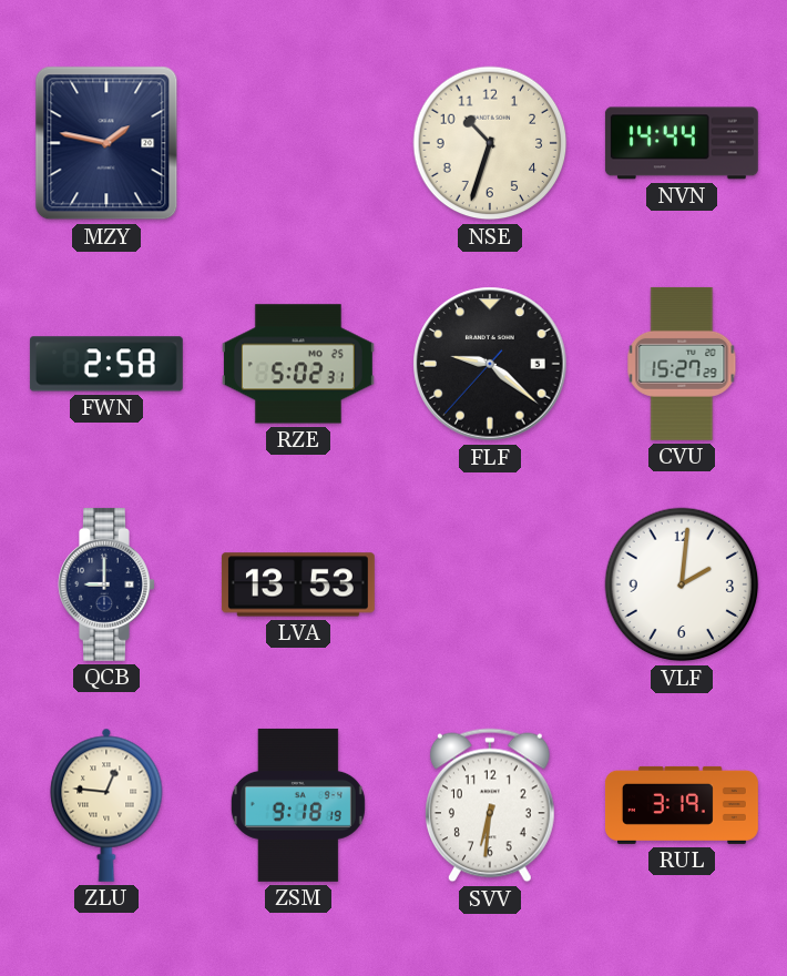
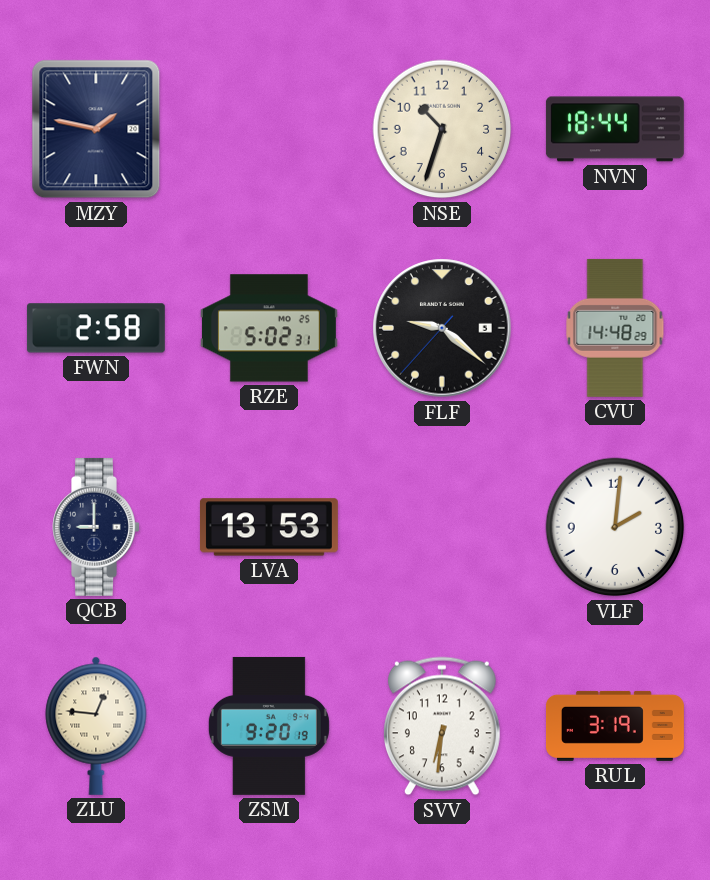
NVN: 14:44 -> 18:44 (615, 129)
CVU: 15:27 -> 14:48 (615, 328)
ZSM: 9:18 -> 9:20 (269, 726)
